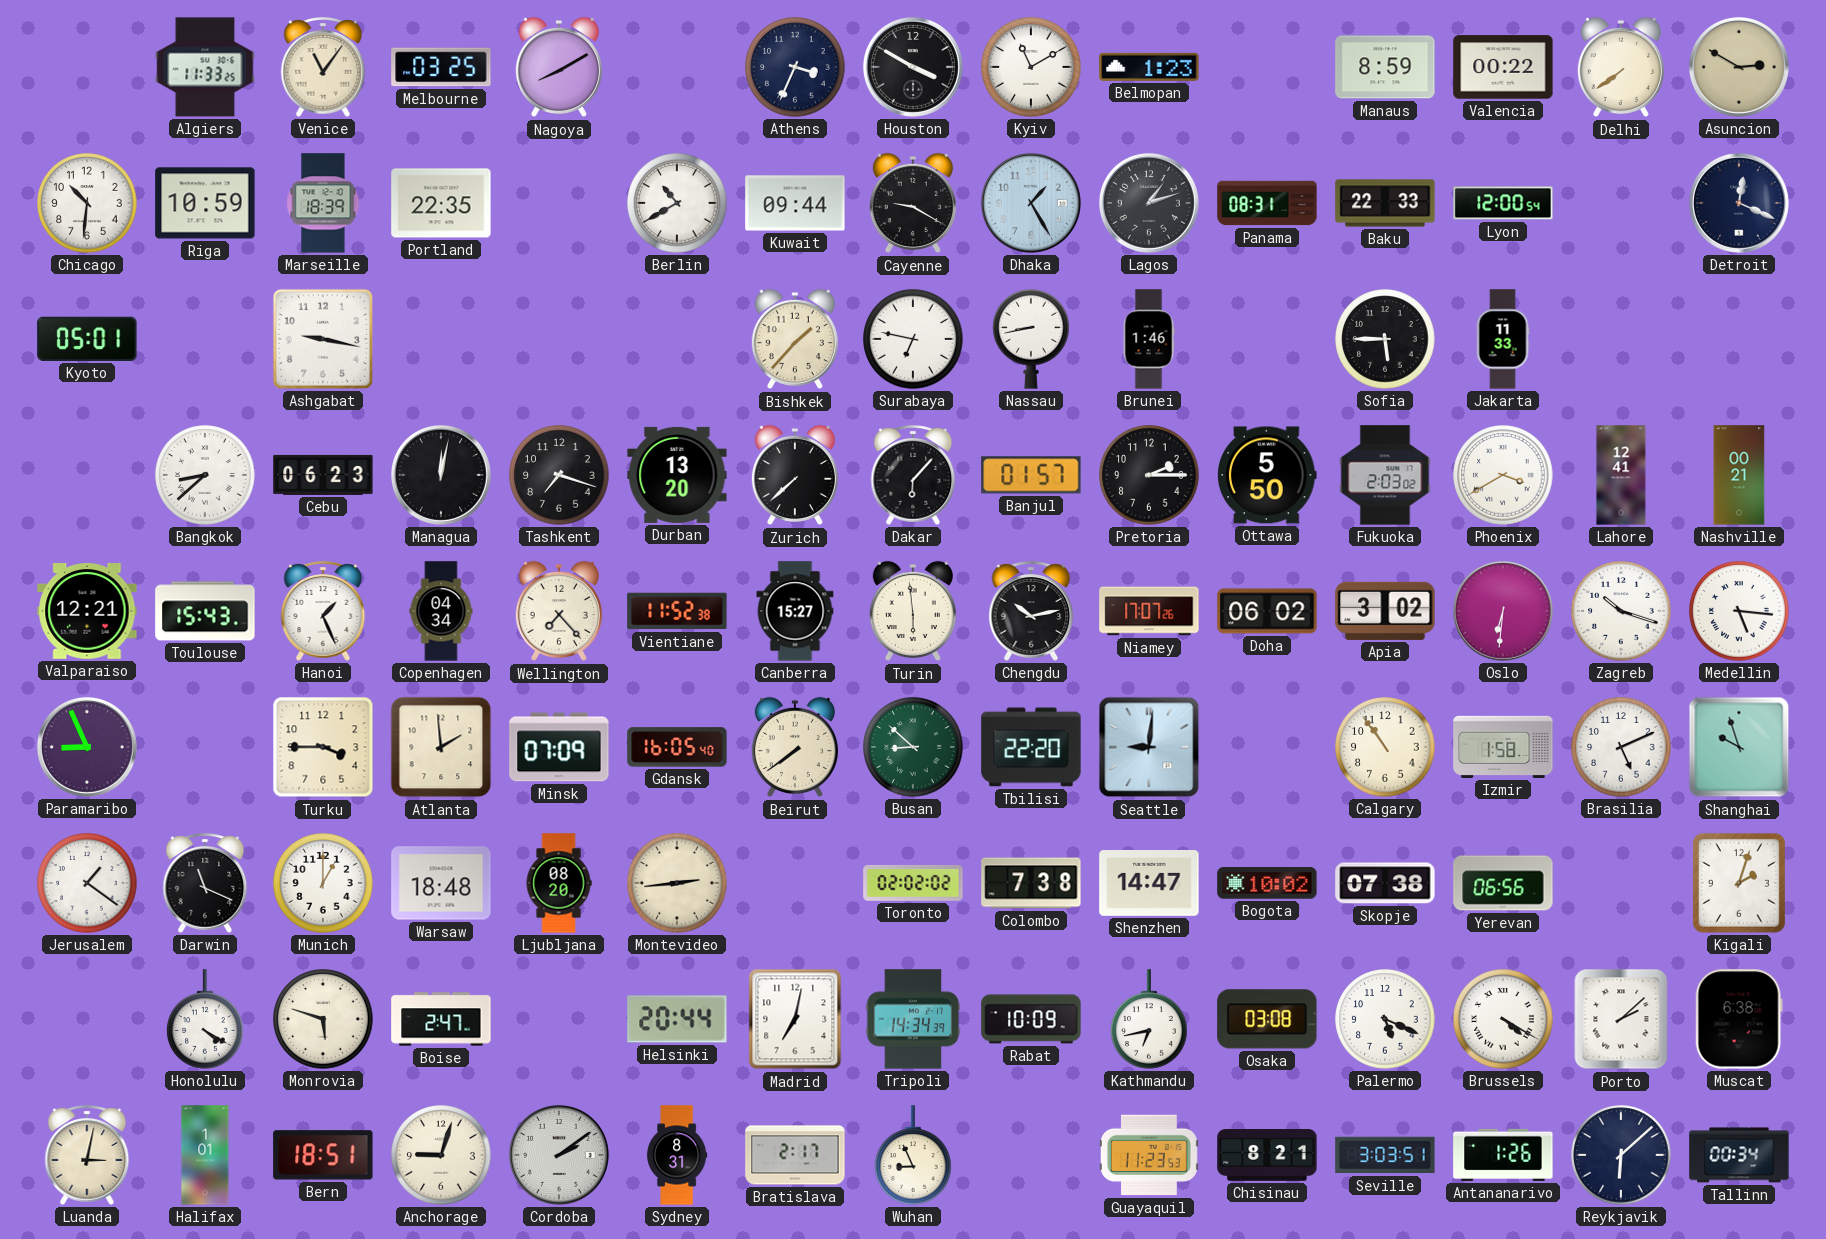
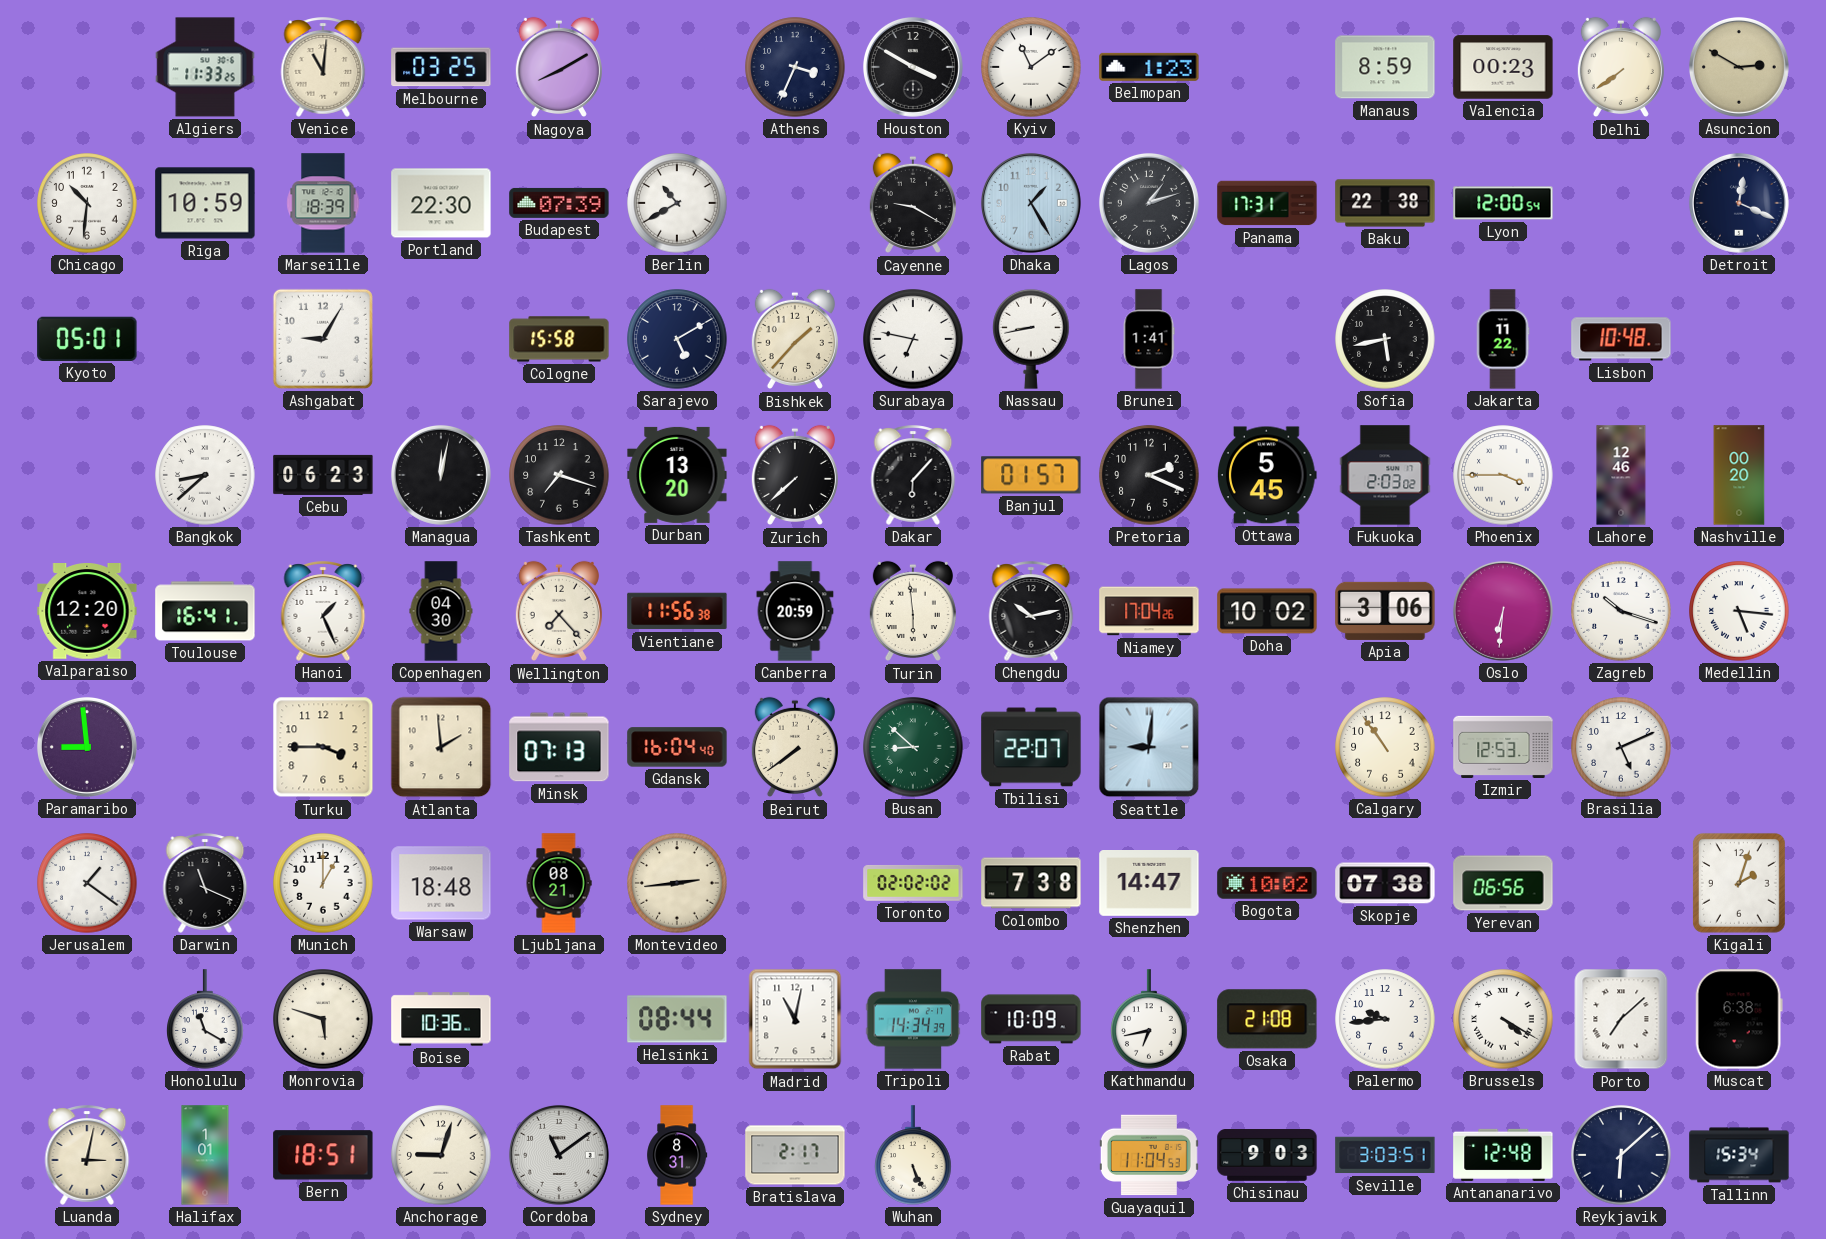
Venice: 11:06 -> 11:01 (323, 67)
Kyiv: 11:10 -> 11:09 (1031, 67)
Valencia: 00:22 -> 00:23 (1503, 67)
Portland: 22:35 -> 22:30 (441, 203)
Budapest: none -> 07:39 (559, 203)
Kuwait: 09:44 -> none (795, 203)
Panama: 08:31 -> 17:31 (1267, 203)
Baku: 22:33 -> 22:38 (1385, 203)
Ashgabat: 9:17 -> 9:05 (323, 339)
Cologne: none -> 15:58 (559, 339)
Sarajevo: none -> 5:10 (677, 339)
Brunei: 1:46 -> 1:41 (1149, 339)
Sofia: 5:45 -> 5:43 (1385, 339)
Jakarta: 11:33 -> 11:22 (1503, 339)
Lisbon: none -> 10:48 (1621, 339)
Pretoria: 2:15 -> 2:19 (1149, 475)
Ottawa: 5:50 -> 5:45 (1267, 475)
Phoenix: 3:40 -> 3:45 (1503, 475)
Lahore: 12:41 -> 12:46 (1621, 475)
Nashville: 00:21 -> 00:20 (1739, 475)
Valparaiso: 12:21 -> 12:20 (87, 611)
Toulouse: 15:43 -> 16:41 (205, 611)
Copenhagen: 04:34 -> 04:30 (441, 611)
Vientiane: 11:52 -> 11:56 (677, 611)
Canberra: 15:27 -> 20:59 (795, 611)
Niamey: 17:07 -> 17:04 (1149, 611)
Doha: 06:02 -> 10:02 (1267, 611)
Apia: 3:02 -> 3:06 (1385, 611)
Paramaribo: 8:56 -> 8:59 (87, 747)
Minsk: 07:09 -> 07:13 (559, 747)
Gdansk: 16:05 -> 16:04 (677, 747)
Tbilisi: 22:20 -> 22:07 (1031, 747)
Izmir: 1:58 -> 12:53 (1503, 747)
Shanghai: 9:57 -> none (1739, 747)
Ljubljana: 08:20 -> 08:21 (559, 883)
Honolulu: 4:20 -> 11:20 (205, 1019)
Boise: 2:47 -> 10:36 (441, 1019)
Helsinki: 20:44 -> 08:44 (677, 1019)
Madrid: 7:02 -> 11:02 (795, 1019)
Osaka: 03:08 -> 21:08 (1267, 1019)
Palermo: 5:19 -> 9:44 (1385, 1019)
Porto: 2:08 -> 7:08 (1621, 1019)
Cordoba: 2:09 -> 11:09 (559, 1155)
Wuhan: 8:56 -> 5:26 (913, 1155)
Guayaquil: 11:23 -> 11:04 (1149, 1155)
Chisinau: 8:21 -> 9:03 (1267, 1156)
Antananarivo: 1:26 -> 12:48 (1503, 1155)
Tallinn: 00:34 -> 15:34 (1739, 1155)
